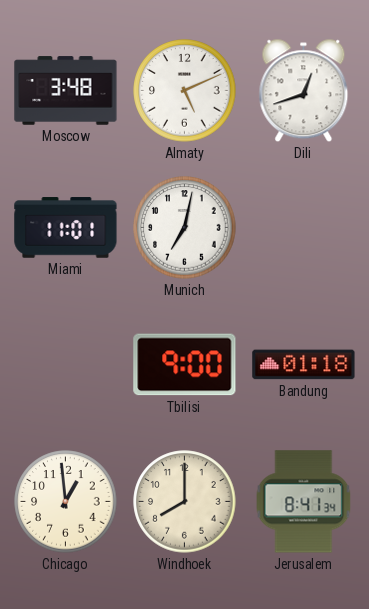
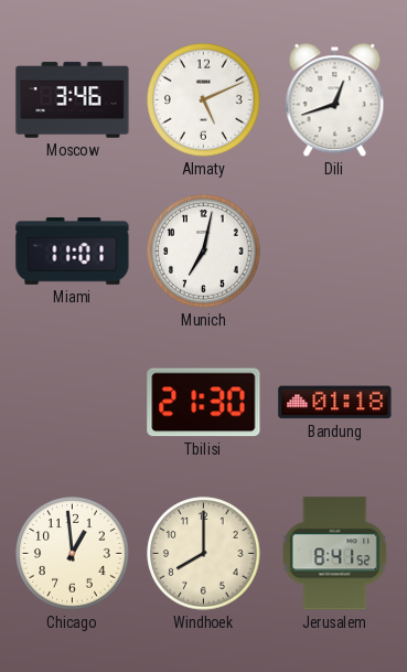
Moscow: 3:48 -> 3:46 (73, 100)
Tbilisi: 9:00 -> 21:30 (204, 403)
Jerusalem: 8:41:34 -> 8:41:52 (335, 554)
